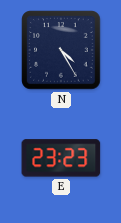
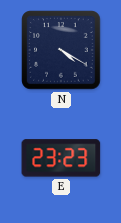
N: 4:25 -> 4:20 (61, 50)
